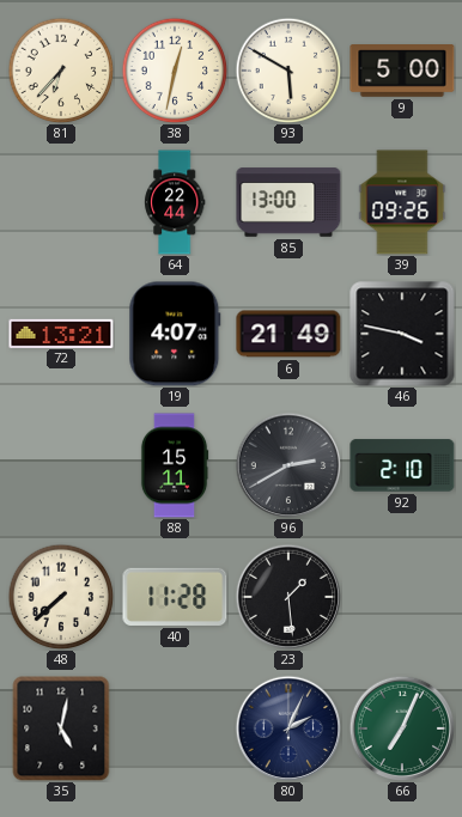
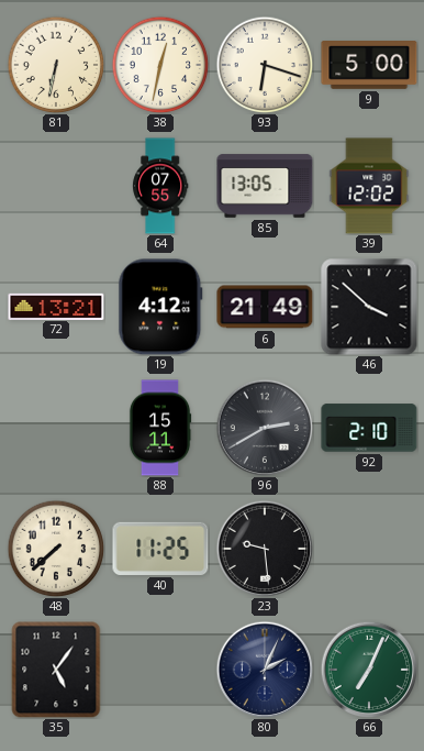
81: 6:37 -> 6:32 (56, 65)
93: 5:50 -> 6:18 (265, 65)
64: 22:44 -> 07:55 (161, 186)
85: 13:00 -> 13:05 (265, 186)
39: 09:26 -> 12:02 (369, 186)
19: 4:07 -> 4:12 (160, 307)
46: 3:47 -> 3:52 (369, 307)
40: 11:28 -> 11:25 (160, 549)
23: 1:29 -> 9:29 (265, 549)
35: 5:02 -> 5:06 (56, 670)
